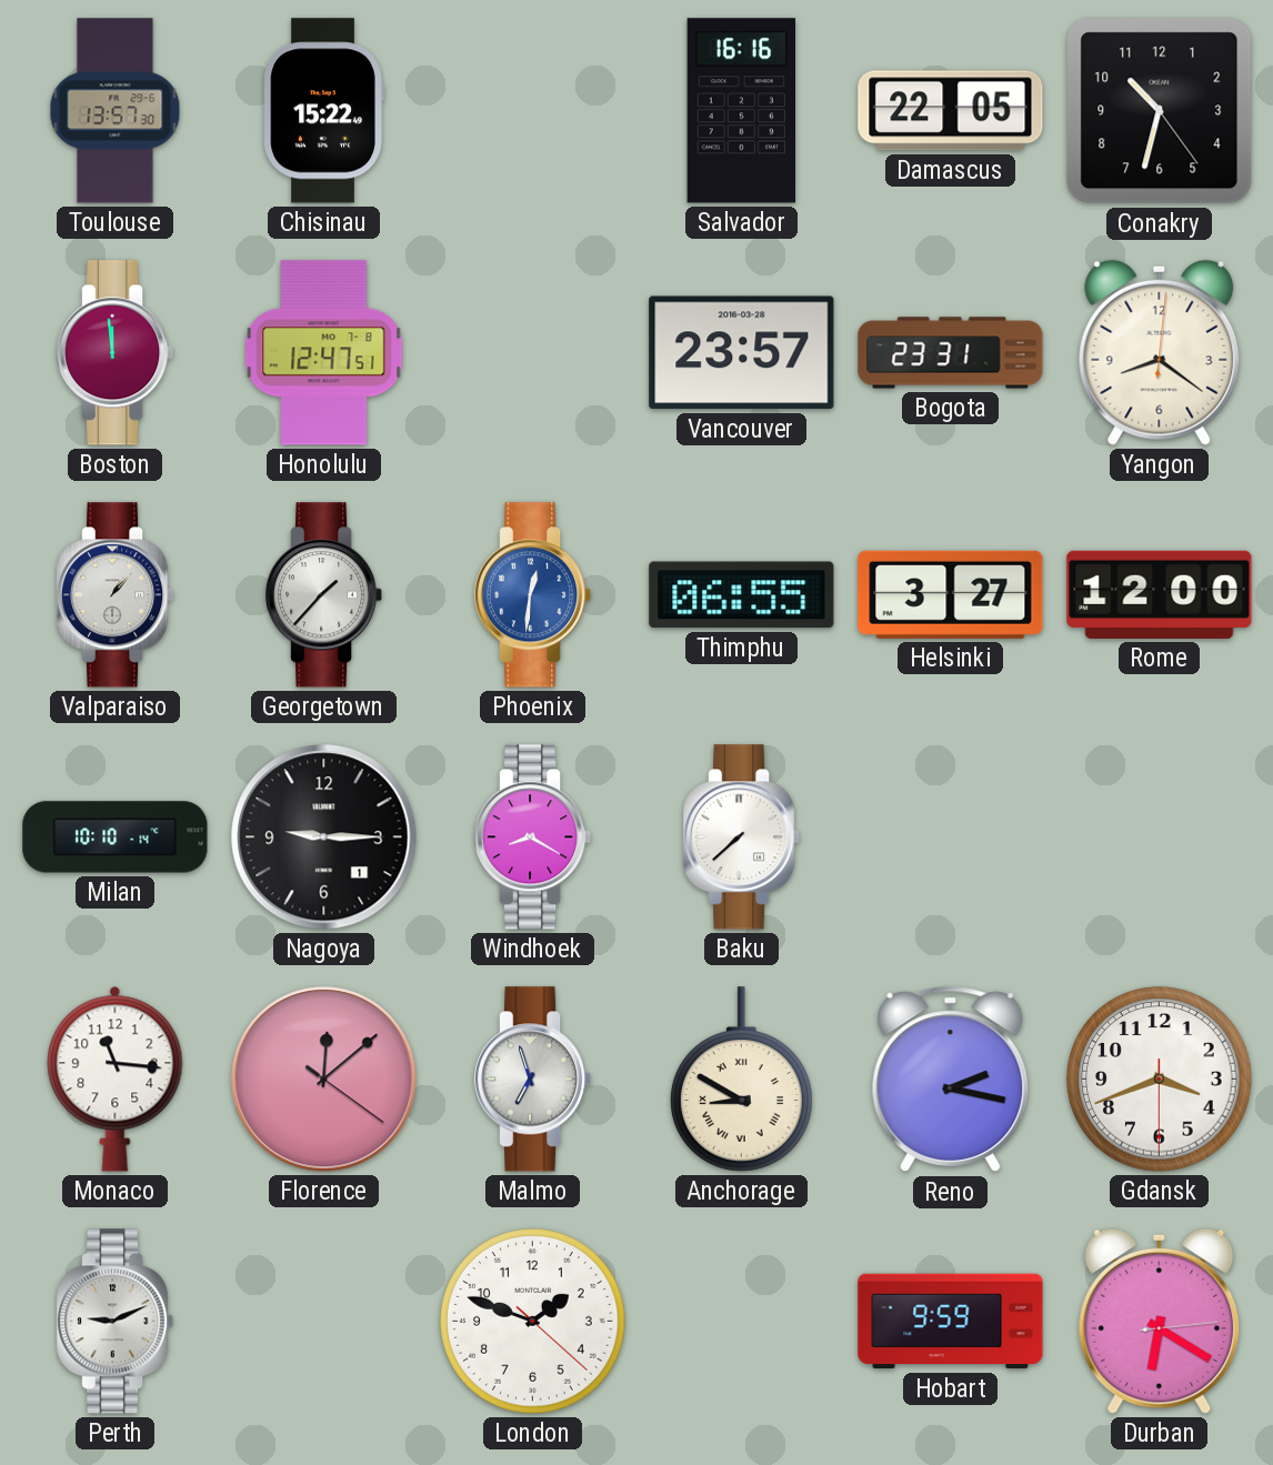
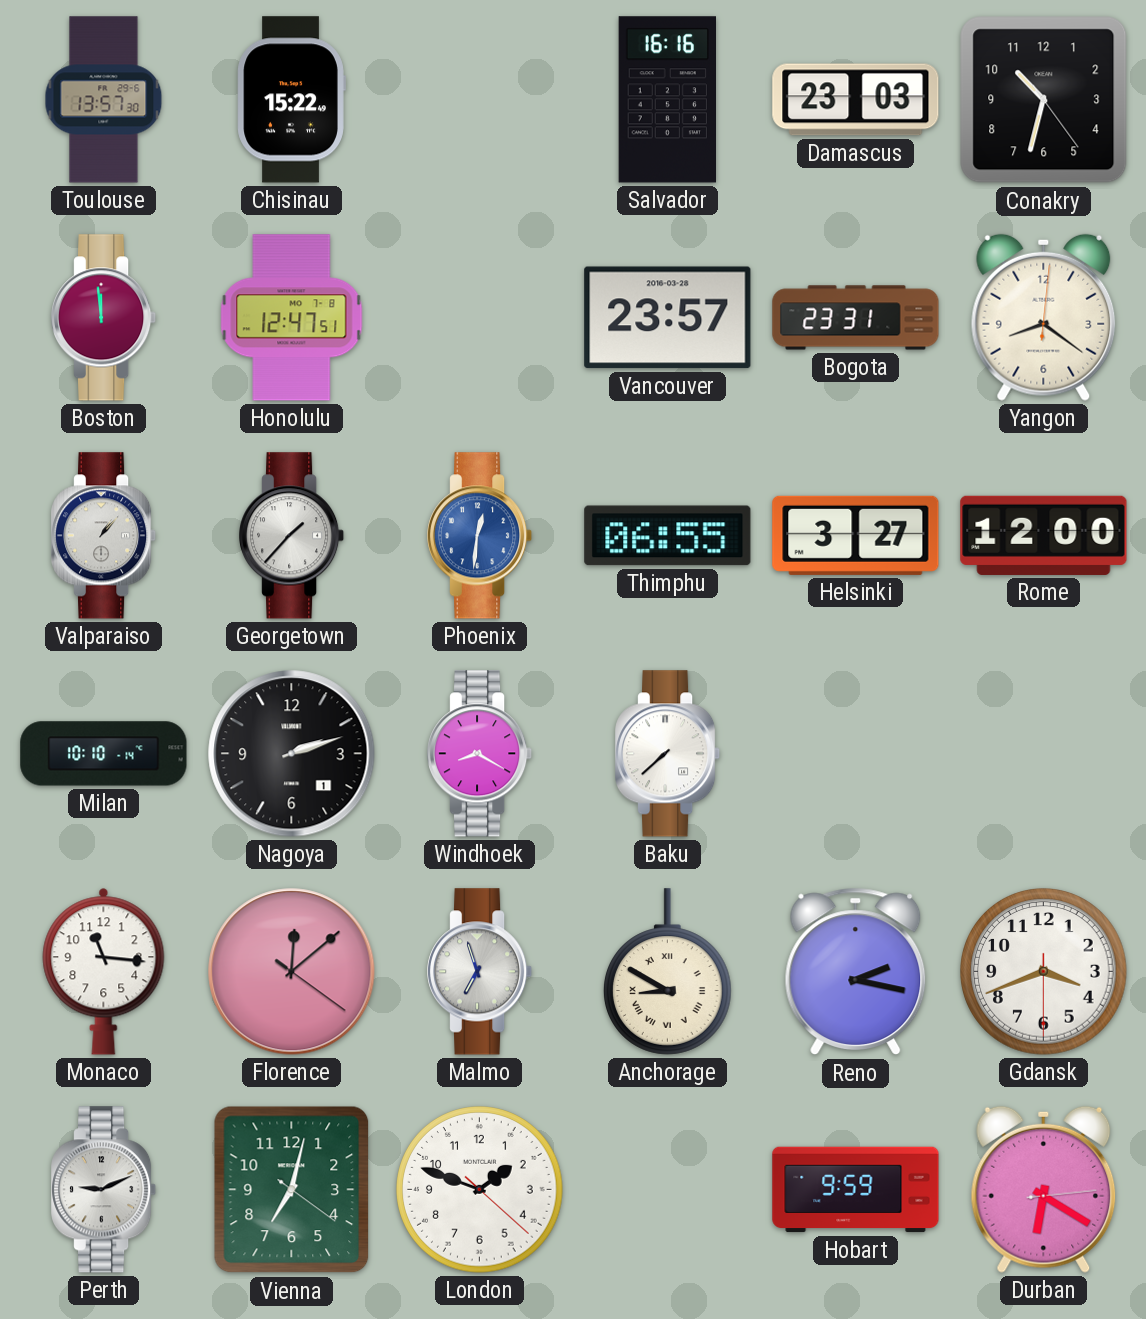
Damascus: 22:05 -> 23:03 (856, 100)
Nagoya: 9:15 -> 2:12 (292, 754)
Vienna: none -> 7:02 (292, 1190)
